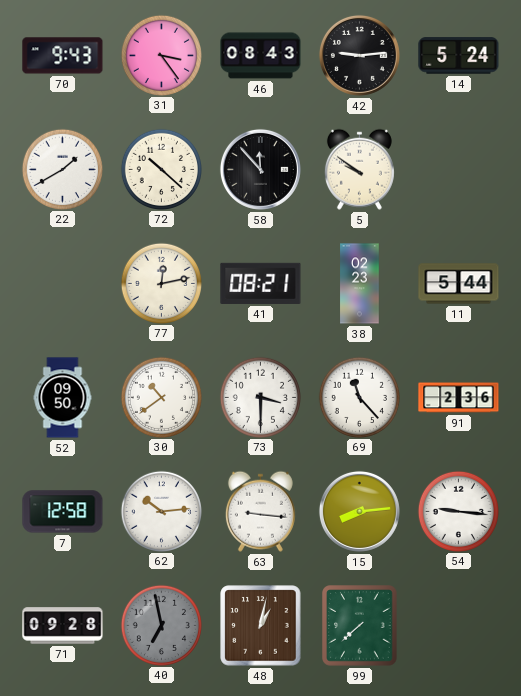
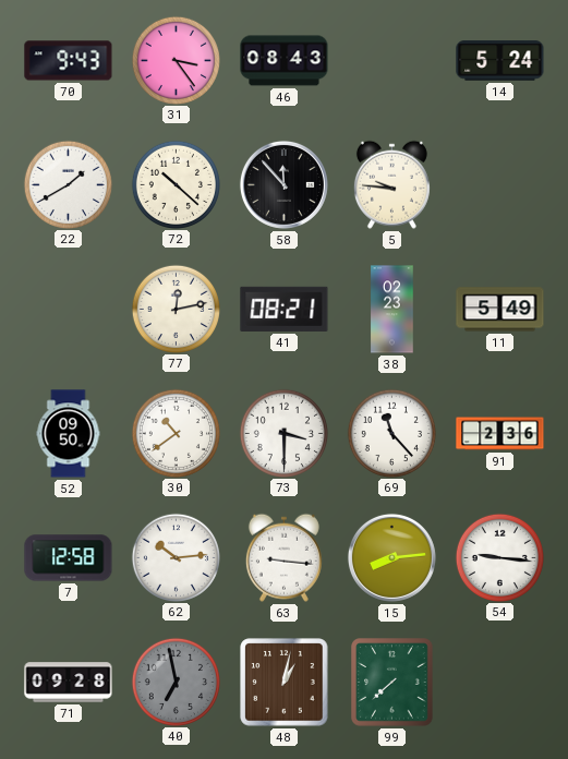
42: 9:14 -> none (359, 55)
5: 9:51 -> 9:46 (391, 184)
11: 5:44 -> 5:49 (500, 310)
